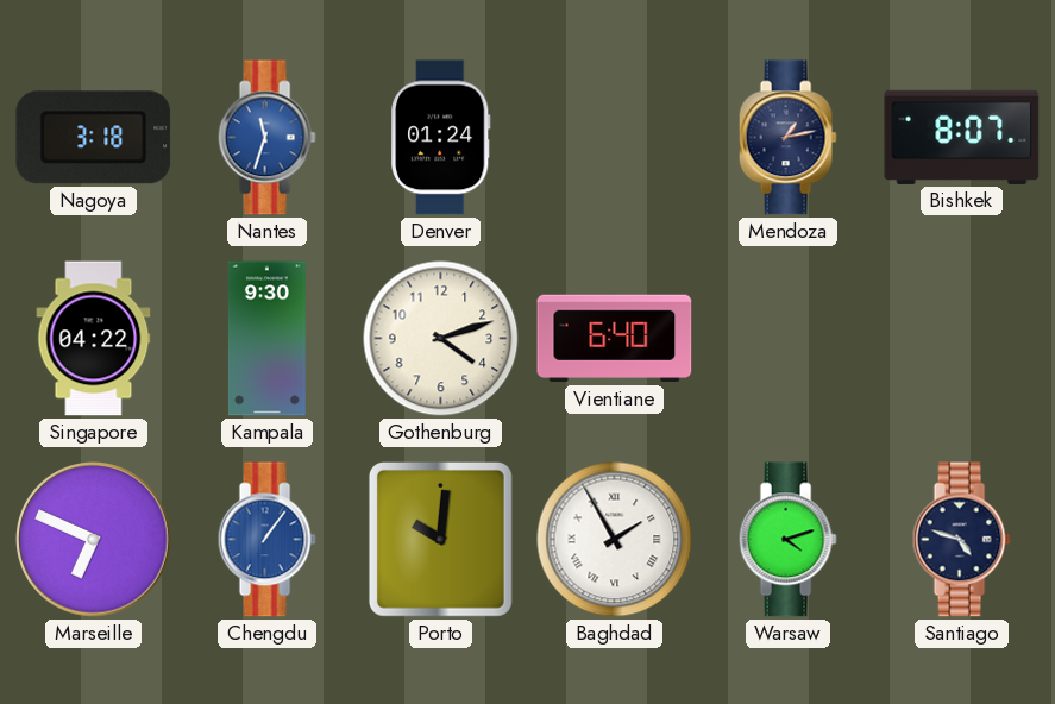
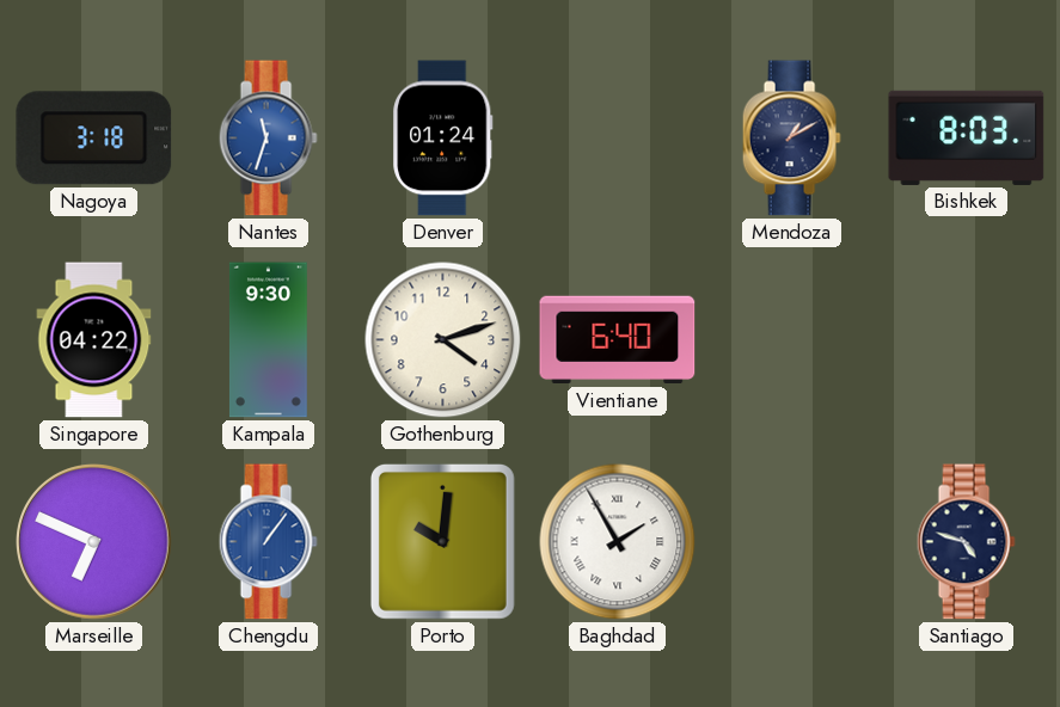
Mendoza: 1:13 -> 1:10 (791, 139)
Bishkek: 8:07 -> 8:03 (967, 137)
Warsaw: 4:12 -> none (787, 540)
